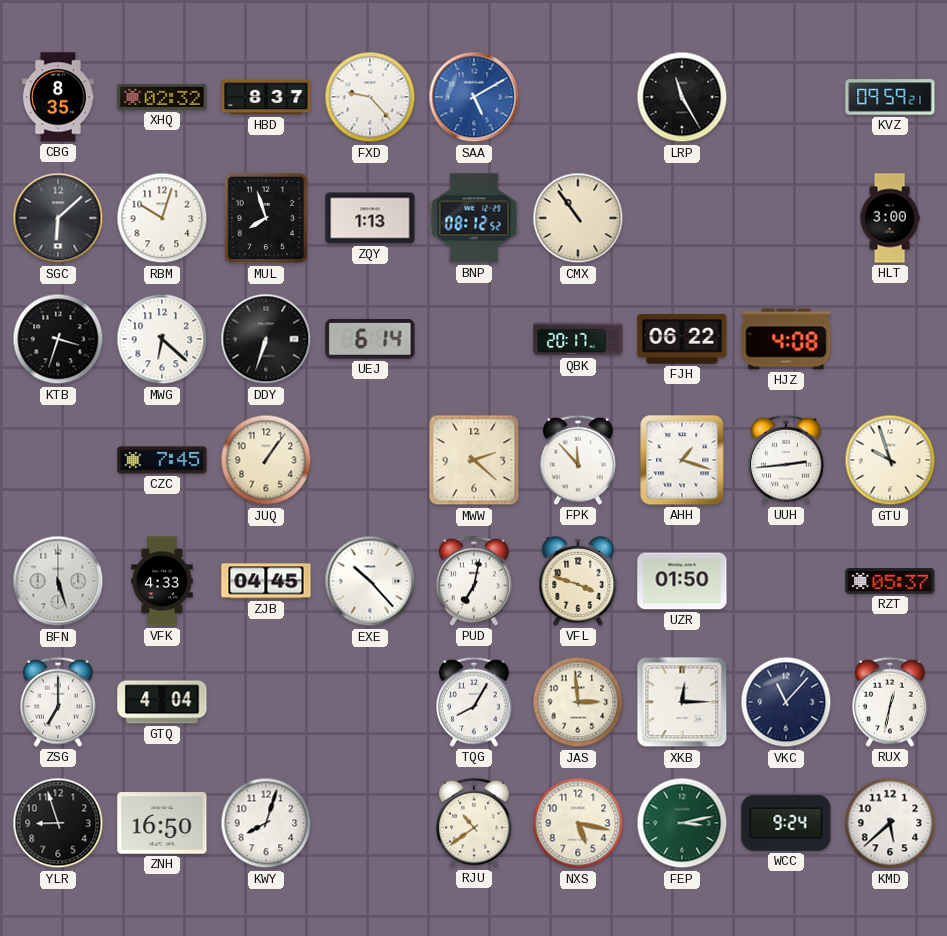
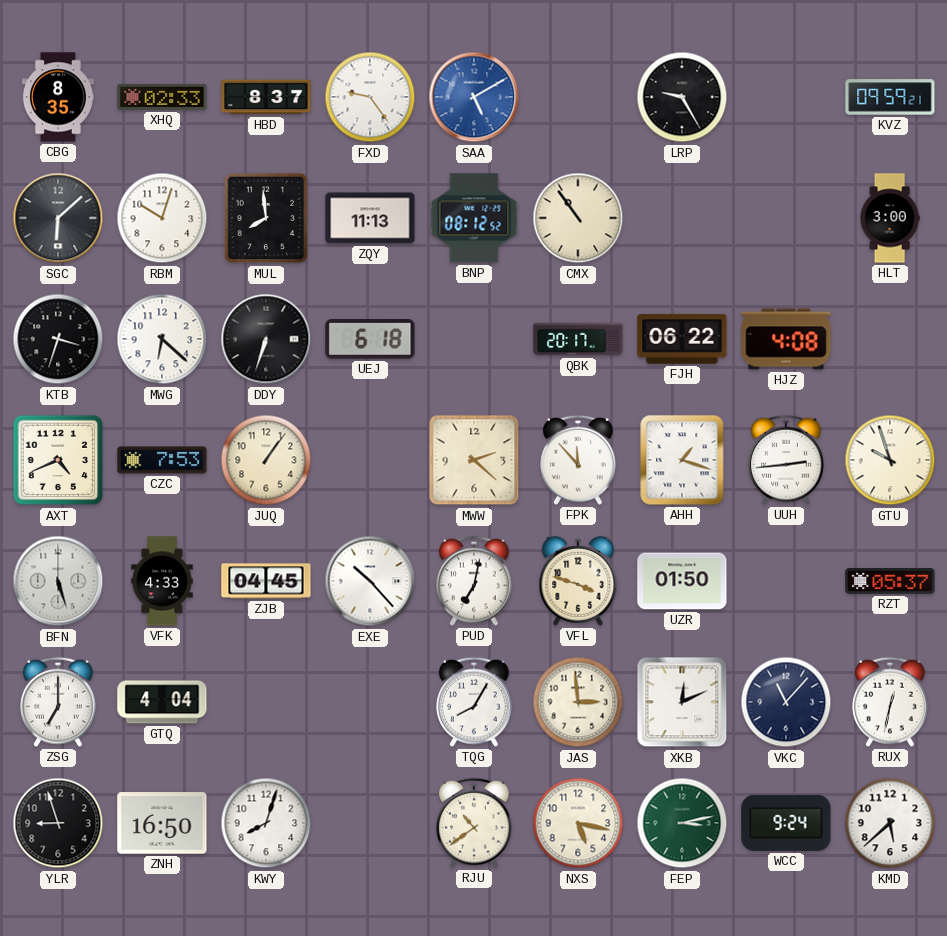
XHQ: 02:32 -> 02:33 (162, 97)
FXD: 9:23 -> 9:24 (370, 97)
LRP: 11:25 -> 9:25 (682, 97)
MUL: 7:57 -> 7:59 (266, 218)
ZQY: 1:13 -> 11:13 (370, 218)
UEJ: 6:14 -> 6:18 (370, 339)
AXT: none -> 4:41 (58, 460)
CZC: 7:45 -> 7:53 (162, 460)
XKB: 12:15 -> 12:11 (682, 702)
